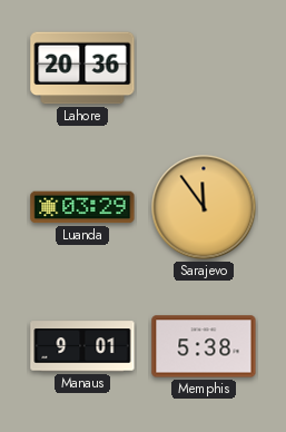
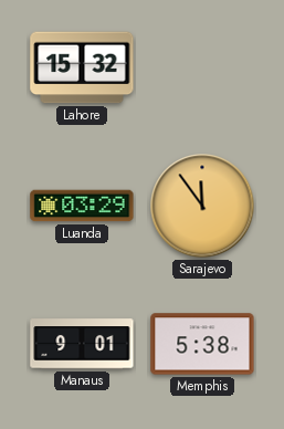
Lahore: 20:36 -> 15:32 (82, 67)
